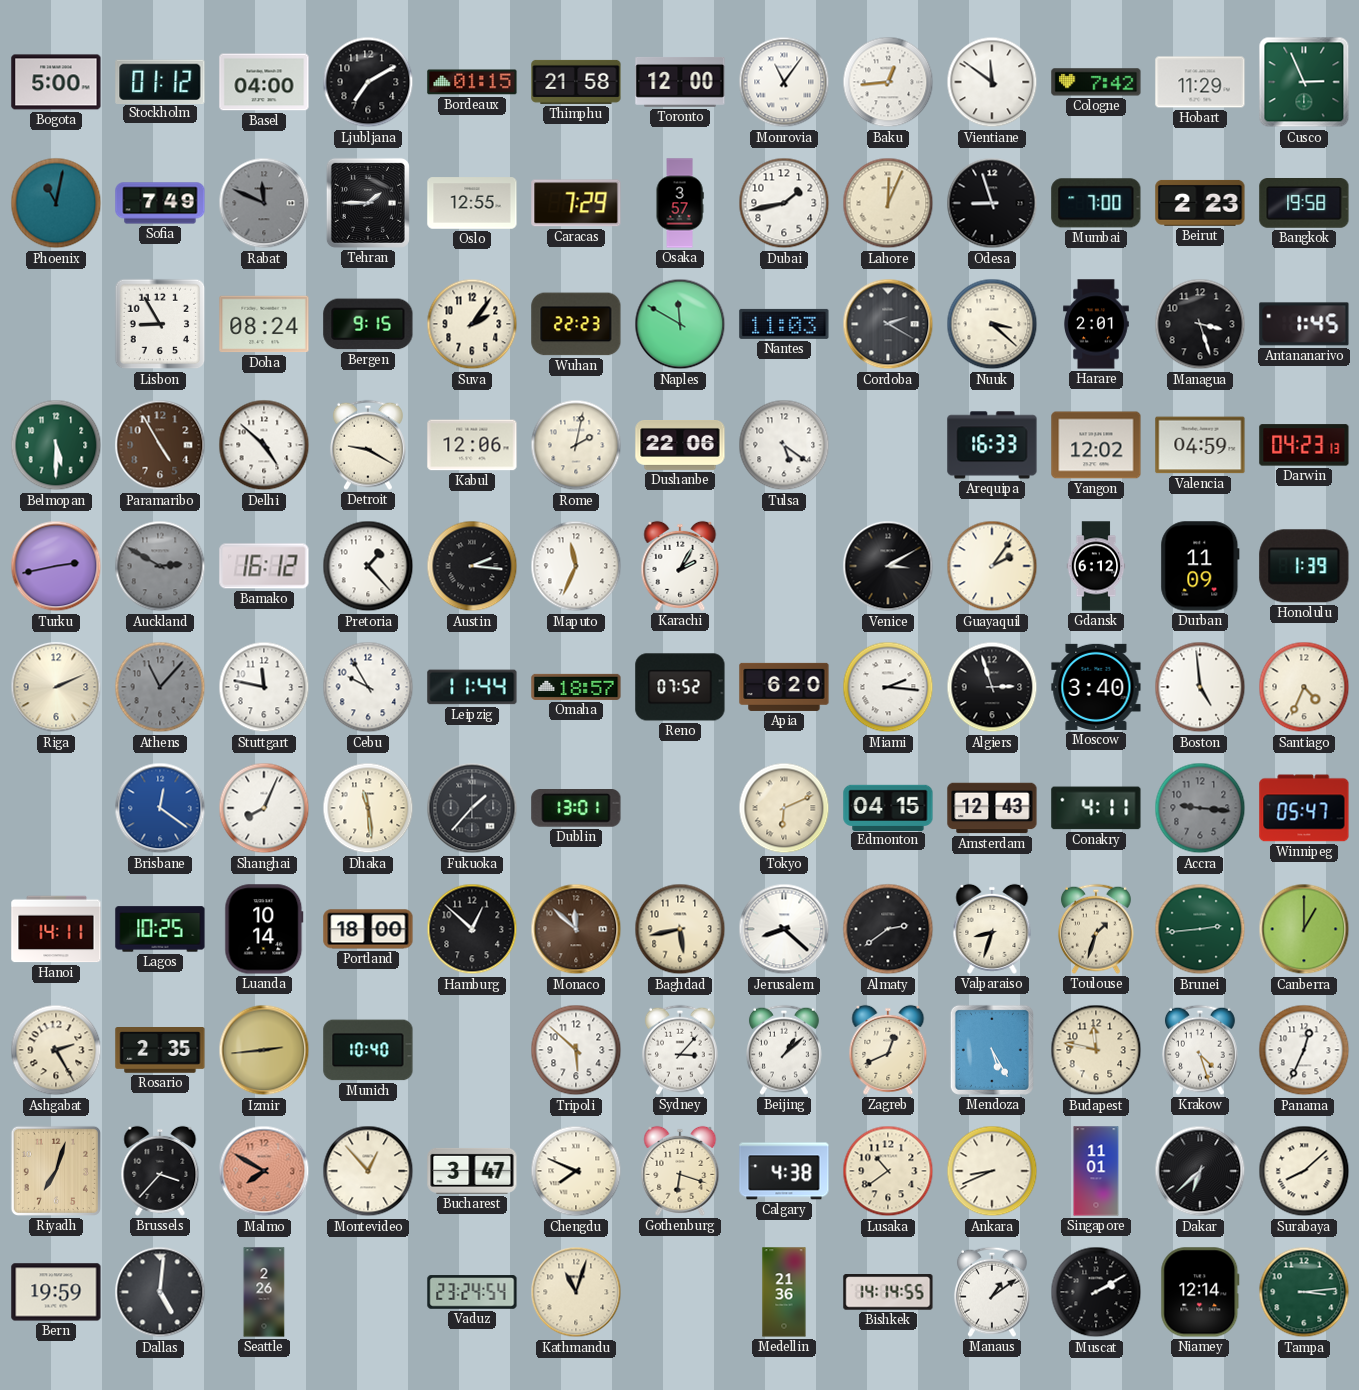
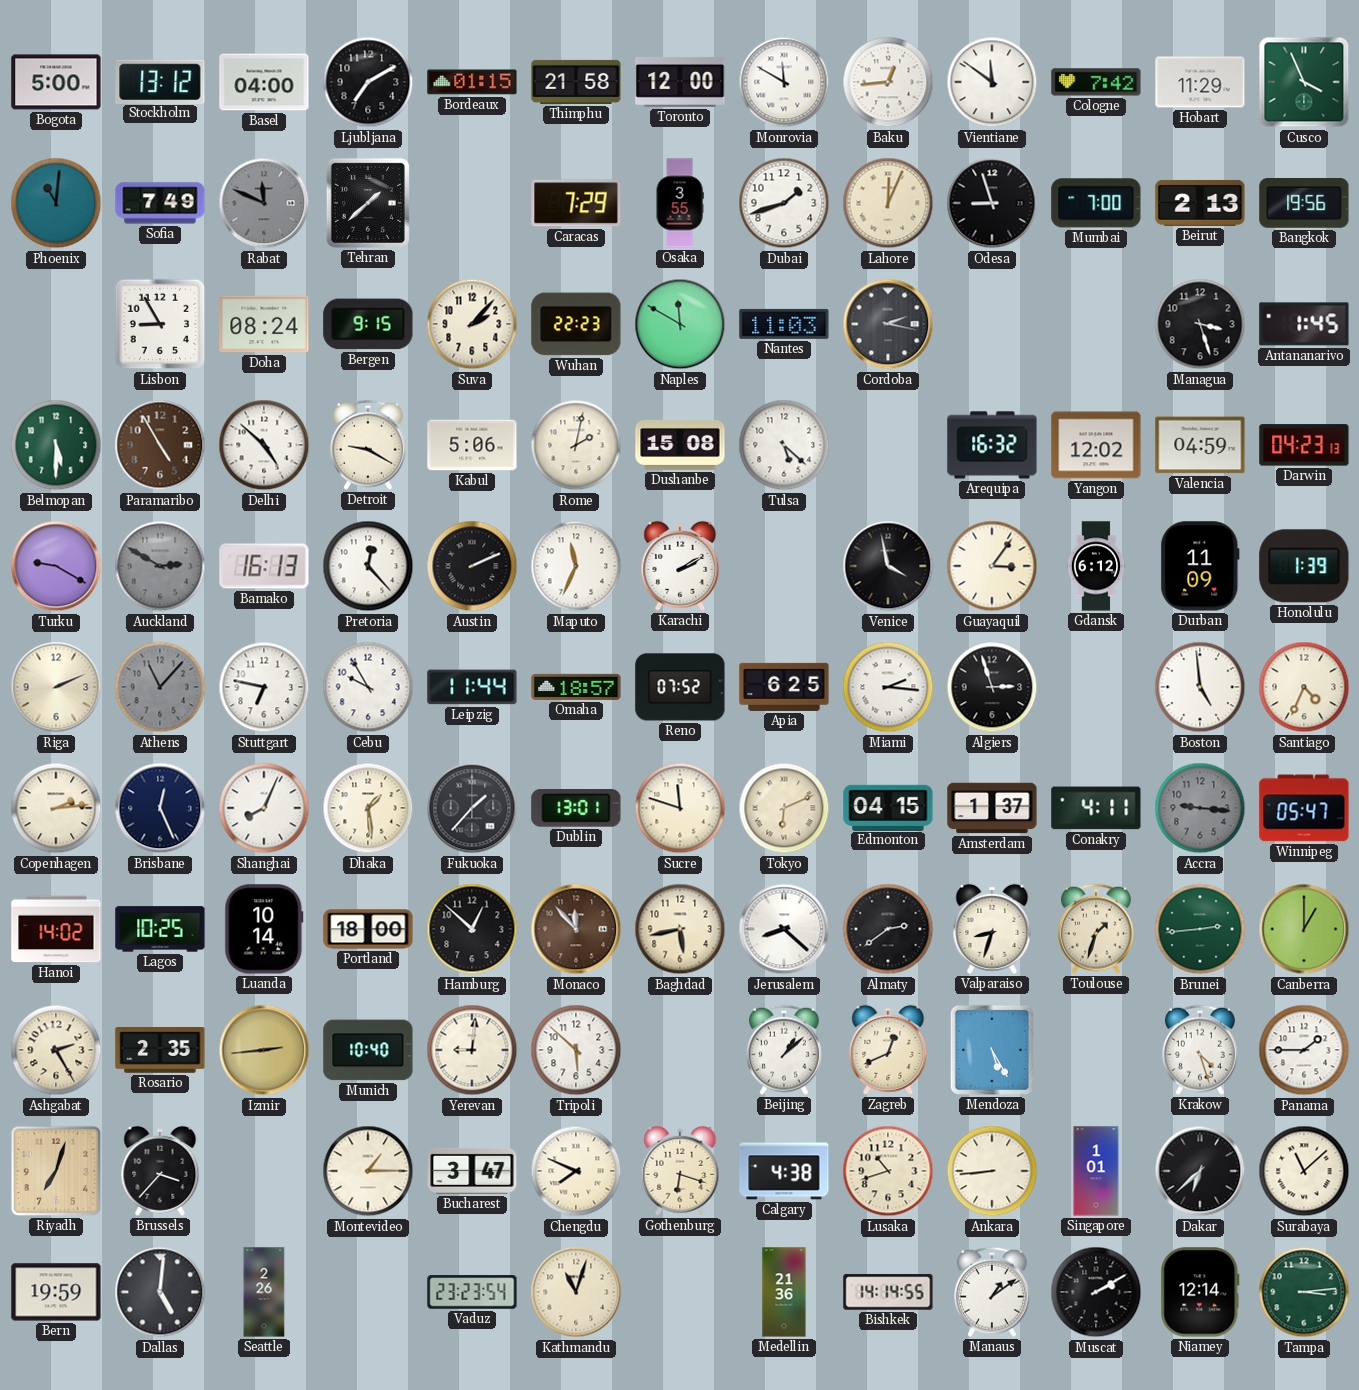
Stockholm: 01:12 -> 13:12 (160, 81)
Monrovia: 11:06 -> 11:50 (784, 82)
Cusco: 2:56 -> 3:56 (1304, 82)
Phoenix: 11:02 -> 11:01 (56, 203)
Tehran: 1:45 -> 1:38 (368, 203)
Oslo: 12:55 -> none (472, 203)
Osaka: 3:57 -> 3:55 (680, 203)
Dubai: 1:43 -> 1:42 (784, 203)
Beirut: 2:23 -> 2:13 (1200, 203)
Bangkok: 19:58 -> 19:56 (1304, 204)
Suva: 2:06 -> 2:07 (472, 324)
Cordoba: 2:20 -> 2:17 (888, 324)
Nuuk: 3:22 -> none (992, 324)
Harare: 2:01 -> none (1096, 324)
Kabul: 12:06 -> 5:06 (472, 445)
Dushanbe: 22:06 -> 15:08 (680, 446)
Tulsa: 5:21 -> 5:22 (784, 445)
Arequipa: 16:33 -> 16:32 (992, 445)
Turku: 2:43 -> 9:20 (56, 566)
Bamako: 16:12 -> 16:13 (264, 566)
Pretoria: 1:23 -> 12:23 (368, 566)
Austin: 2:16 -> 2:11 (472, 566)
Karachi: 2:05 -> 2:10 (680, 566)
Venice: 3:10 -> 3:58 (888, 566)
Guayaquil: 2:06 -> 3:06 (992, 566)
Stuttgart: 11:47 -> 6:47 (264, 687)
Apia: 6:20 -> 6:25 (784, 687)
Moscow: 3:40 -> none (1096, 687)
Copenhagen: none -> 2:14 (56, 808)
Brisbane: 12:21 -> 12:26 (160, 808)
Brisbane dial: blue -> navy (160, 808)
Dhaka: 11:29 -> 1:29 (368, 808)
Sucre: none -> 11:48 (680, 808)
Amsterdam: 12:43 -> 1:37 (992, 808)
Hanoi: 14:11 -> 14:02 (56, 929)
Monaco: 11:52 -> 11:53 (576, 929)
Yerevan: none -> 9:01 (472, 1050)
Sydney: 3:07 -> none (680, 1050)
Budapest: 11:47 -> none (1096, 1050)
Panama: 12:34 -> 1:45 (1304, 1050)
Malmo: 7:50 -> none (264, 1171)
Montevideo: 12:53 -> 1:15 (368, 1171)
Lusaka: 10:39 -> 10:42 (888, 1171)
Ankara: 8:41 -> 8:44 (992, 1171)
Singapore: 11:01 -> 1:01 (1096, 1171)
Surabaya: 8:08 -> 11:08 (1304, 1171)
Vaduz: 23:24 -> 23:23 (472, 1292)
